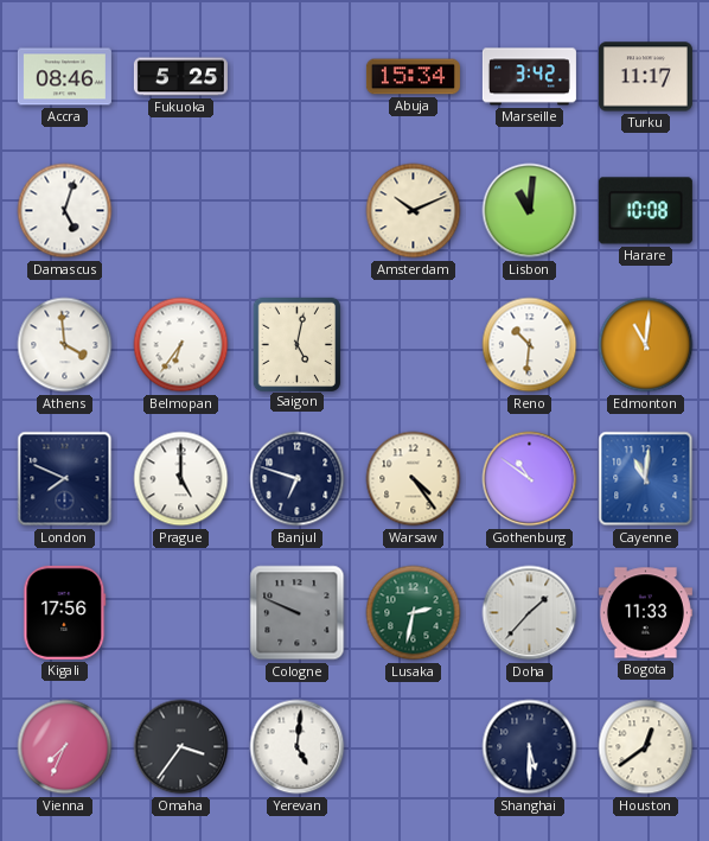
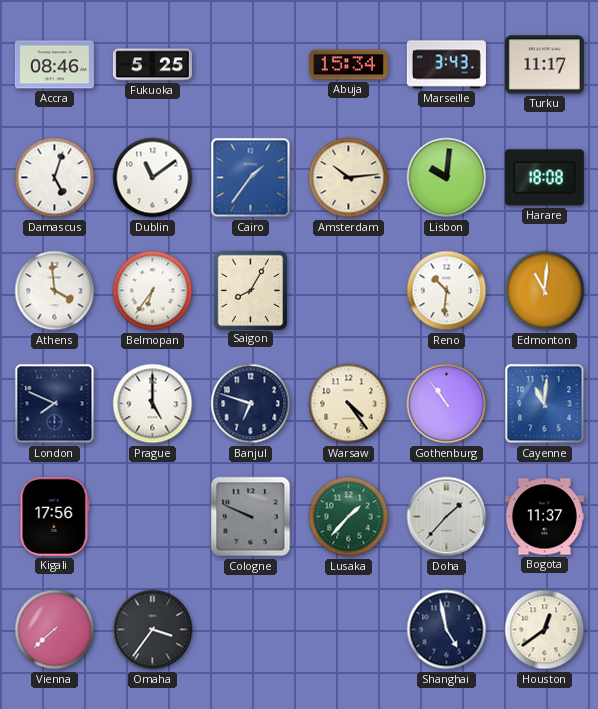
Marseille: 3:42 -> 3:43 (446, 65)
Dublin: none -> 11:09 (153, 178)
Cairo: none -> 1:36 (251, 178)
Amsterdam: 10:11 -> 10:14 (349, 178)
Lisbon: 11:01 -> 10:01 (447, 178)
Harare: 10:08 -> 18:08 (544, 178)
Saigon: 5:02 -> 8:05 (250, 290)
Gothenburg: 10:51 -> 10:54 (447, 404)
Lusaka: 2:32 -> 1:37 (349, 517)
Bogota: 11:33 -> 11:37 (544, 517)
Vienna: 7:34 -> 7:38 (55, 630)
Yerevan: 5:01 -> none (298, 747)
Shanghai: 5:30 -> 4:58 (447, 630)
